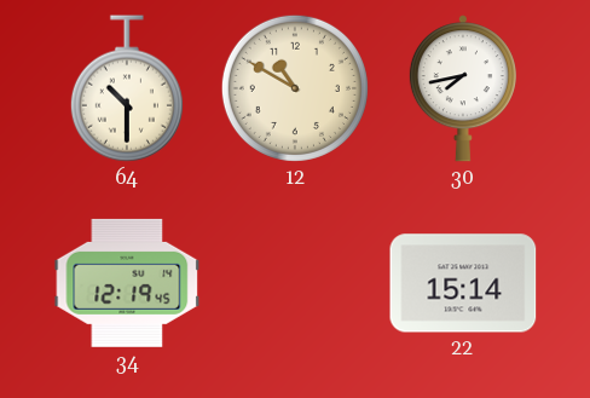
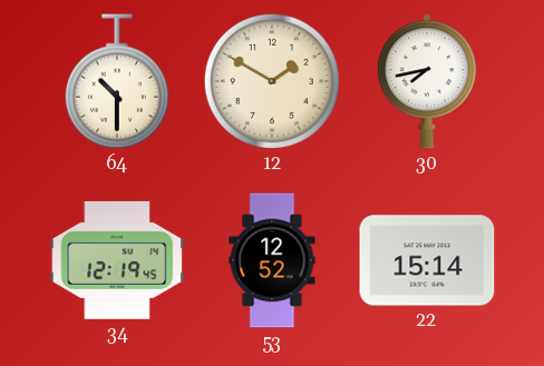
12: 10:50 -> 1:50 (272, 81)
53: none -> 12:52 (272, 260)
